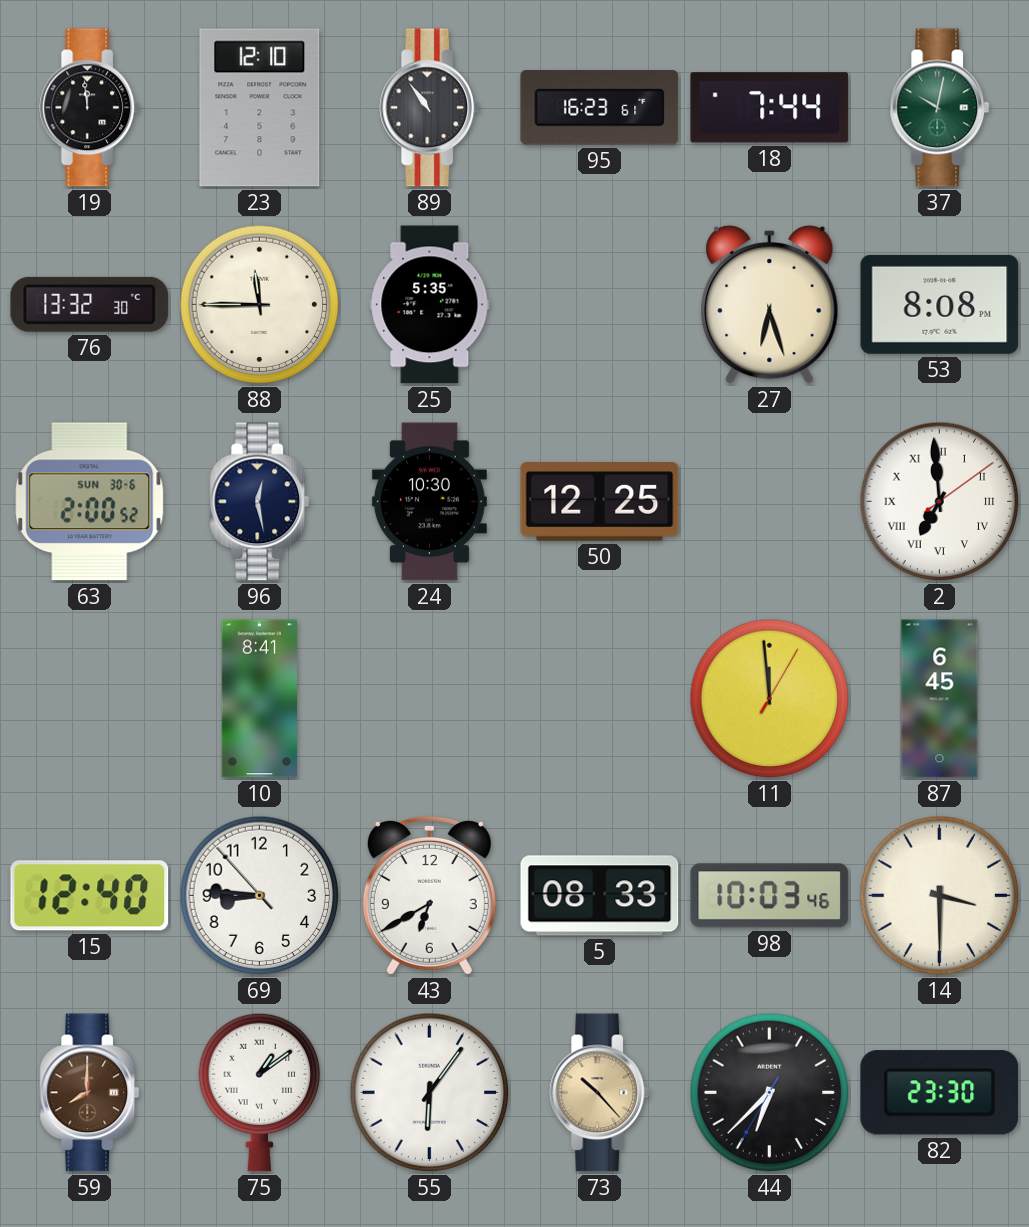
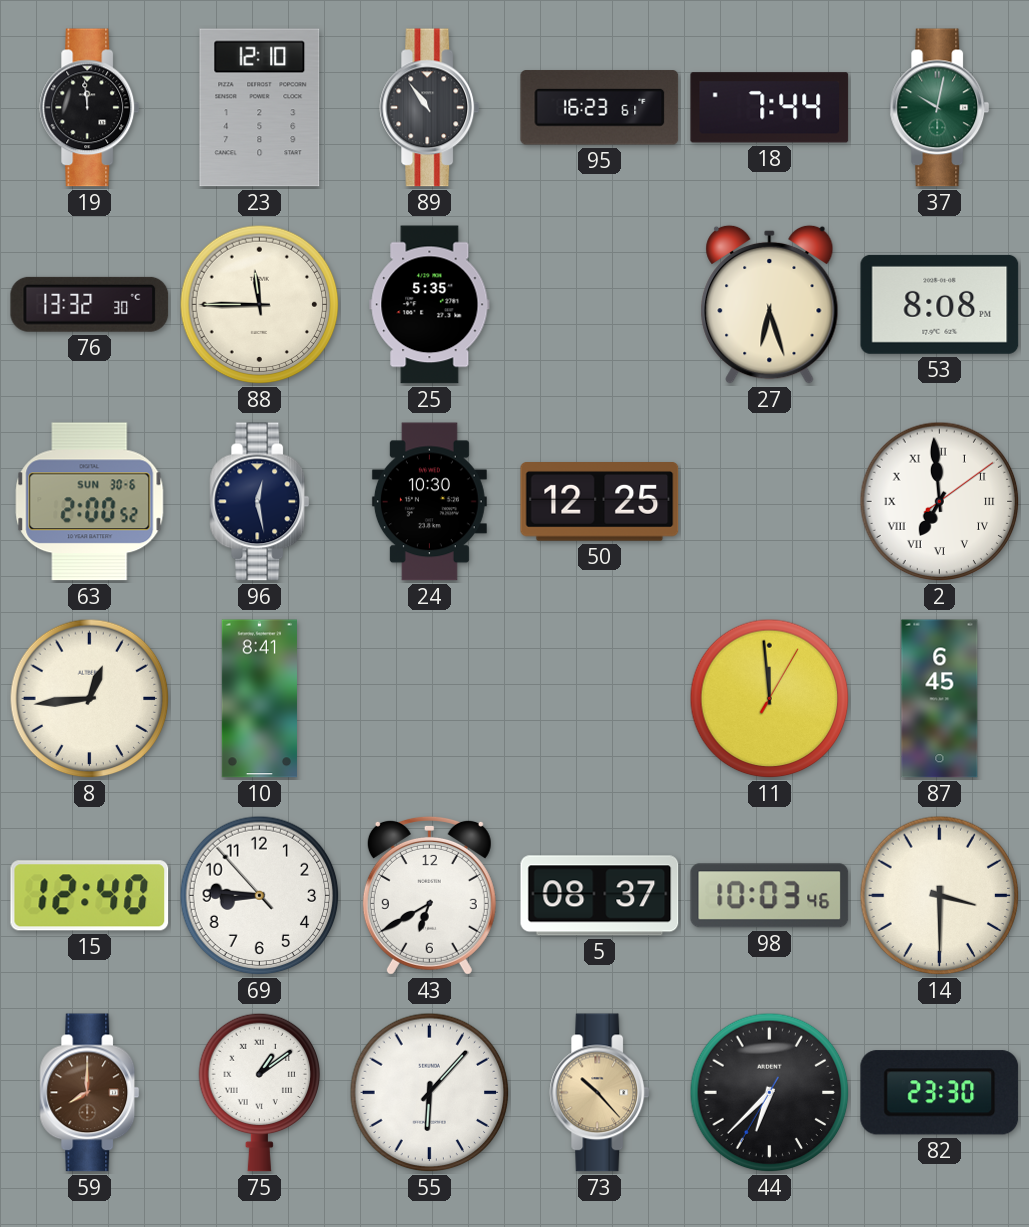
8: none -> 12:44 (90, 699)
5: 08:33 -> 08:37 (600, 896)
55: 6:06 -> 6:07 (430, 1093)
